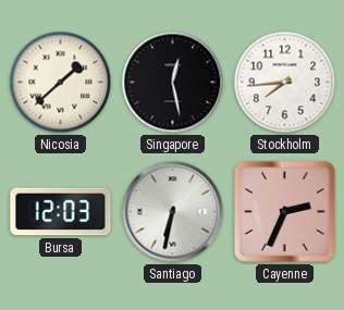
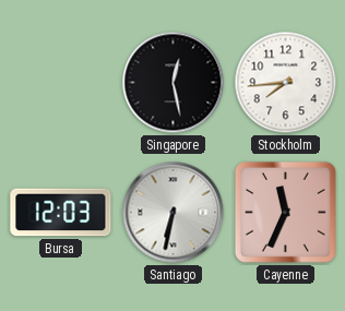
Nicosia: 1:38 -> none (61, 83)
Cayenne: 2:34 -> 11:34 (285, 212)
